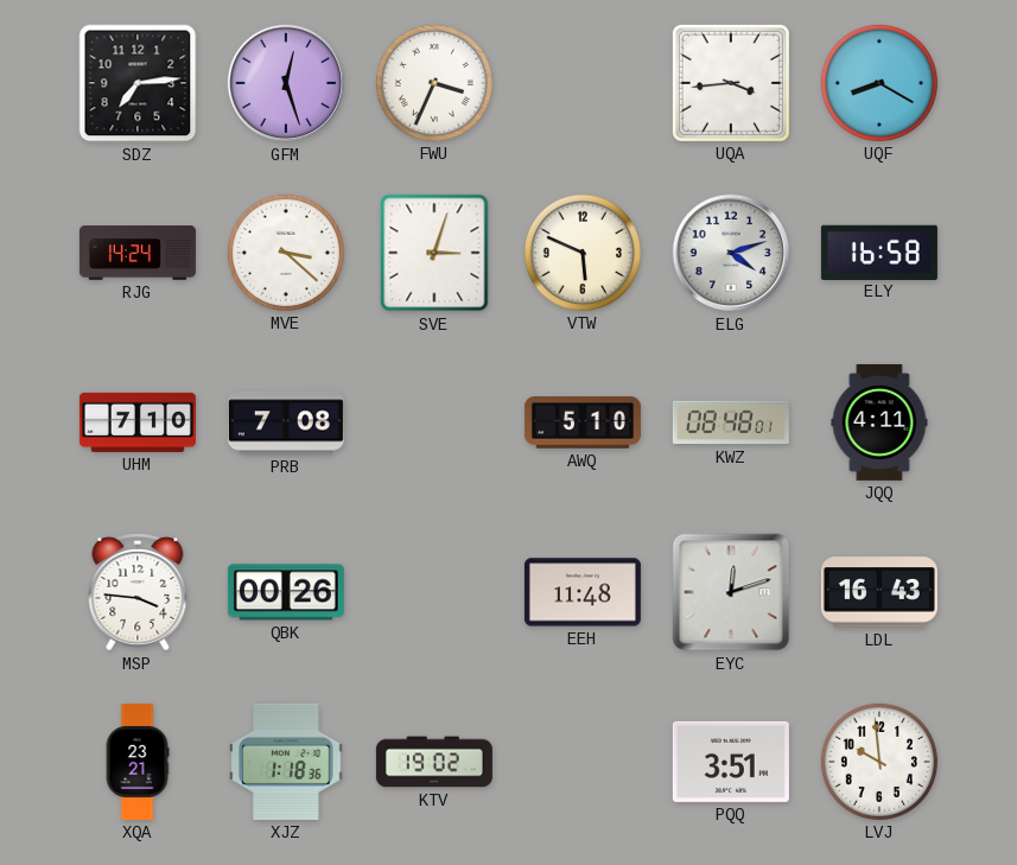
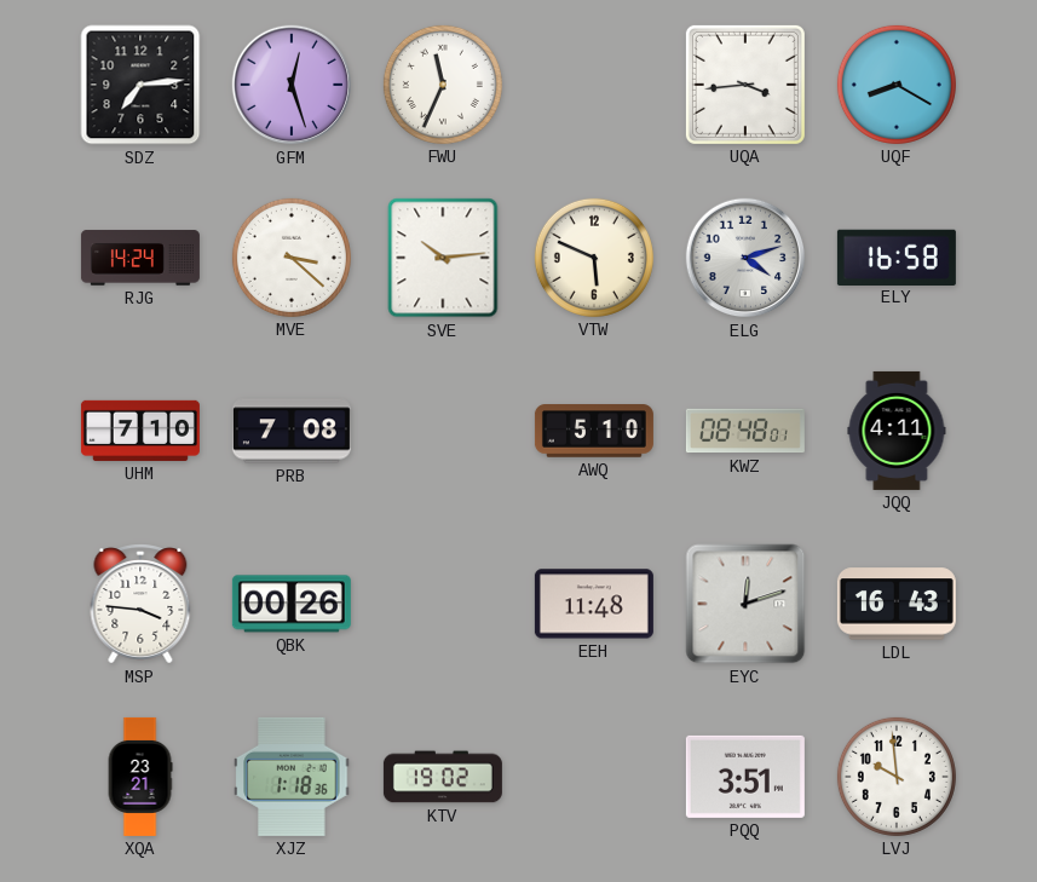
FWU: 3:34 -> 11:34 (443, 85)
SVE: 3:03 -> 10:14 (443, 258)
